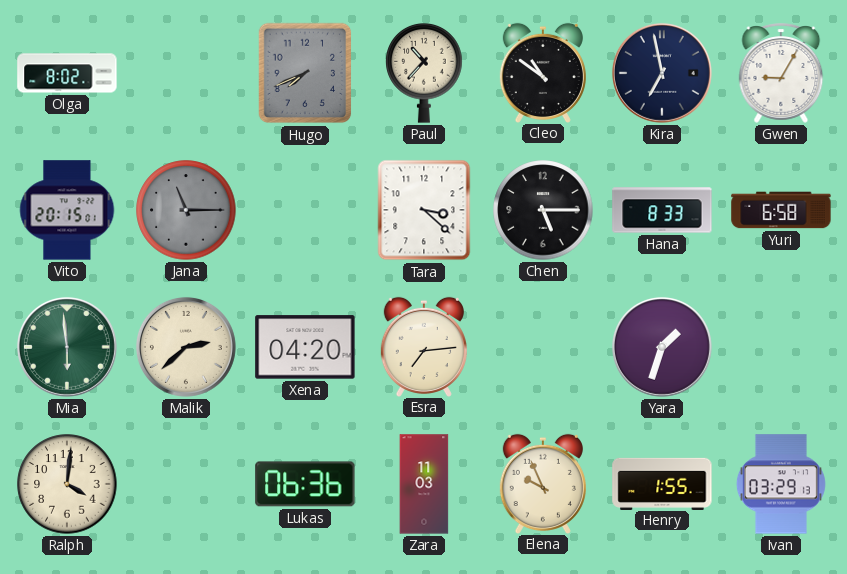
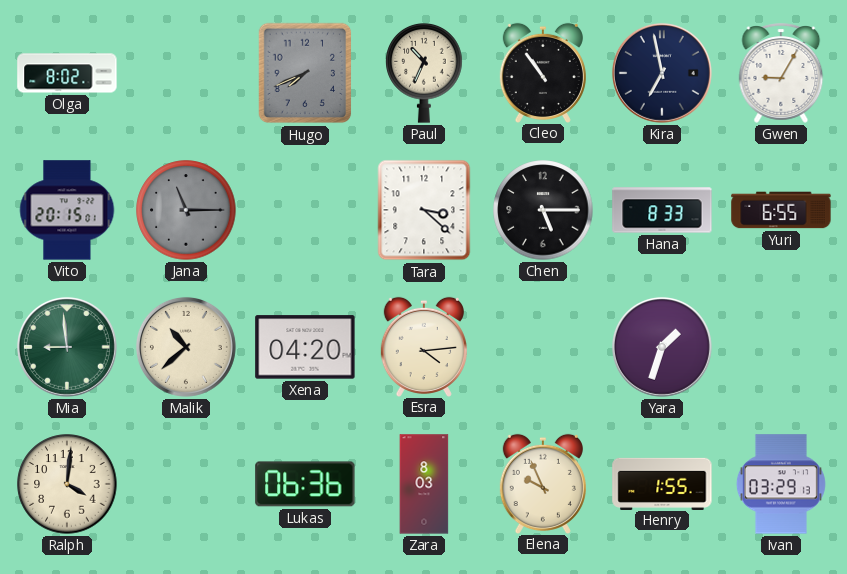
Paul: 10:37 -> 10:34 (424, 73)
Cleo: 10:51 -> 10:54 (543, 72)
Yuri: 6:58 -> 6:55 (781, 210)
Mia: 5:59 -> 8:59 (67, 347)
Malik: 2:38 -> 10:38 (186, 347)
Esra: 7:14 -> 4:14 (424, 346)
Zara: 11:03 -> 8:03 (424, 484)
